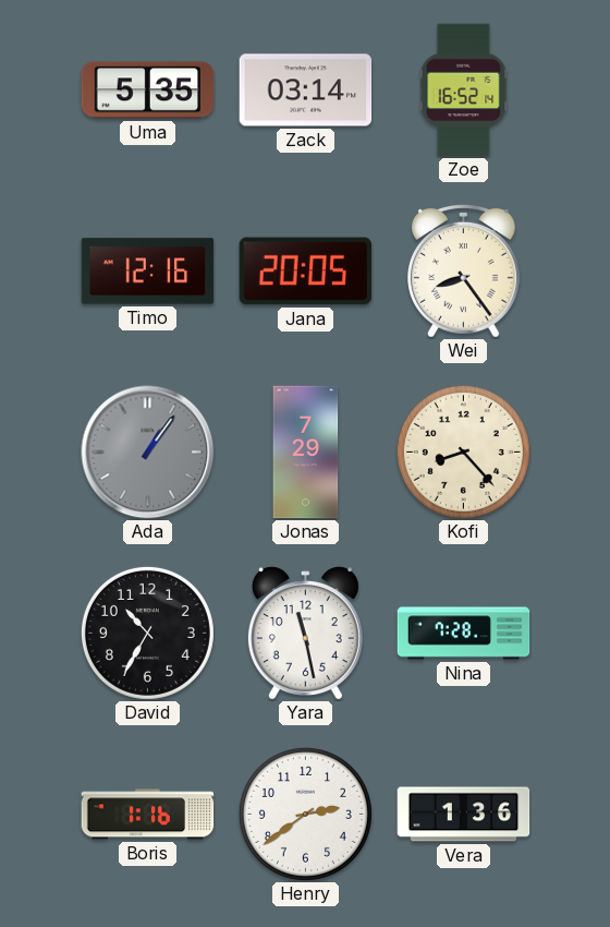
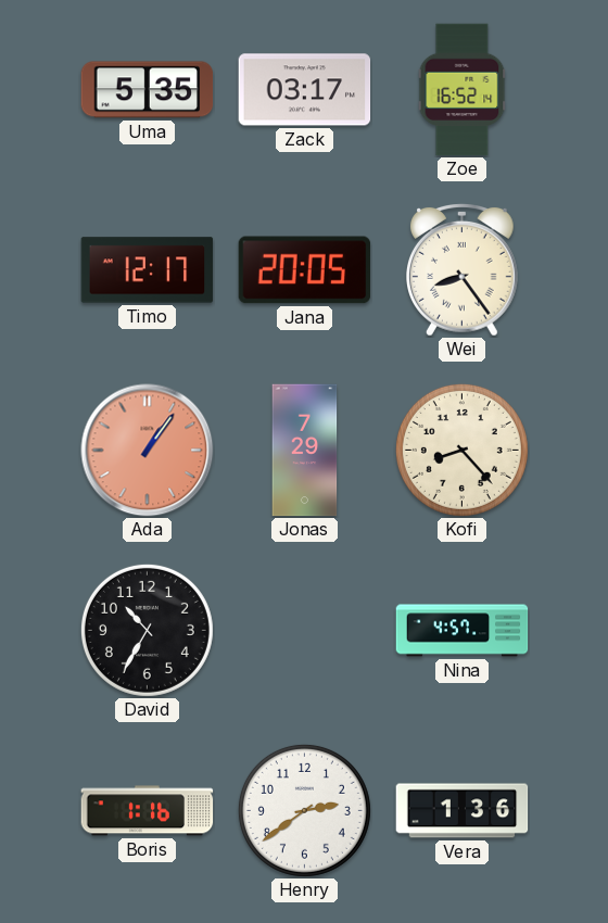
Zack: 03:14 -> 03:17 (305, 90)
Timo: 12:16 -> 12:17 (148, 270)
Ada dial: grey -> salmon (148, 451)
Yara: 11:28 -> none (305, 633)
Nina: 7:28 -> 4:57 (463, 631)
